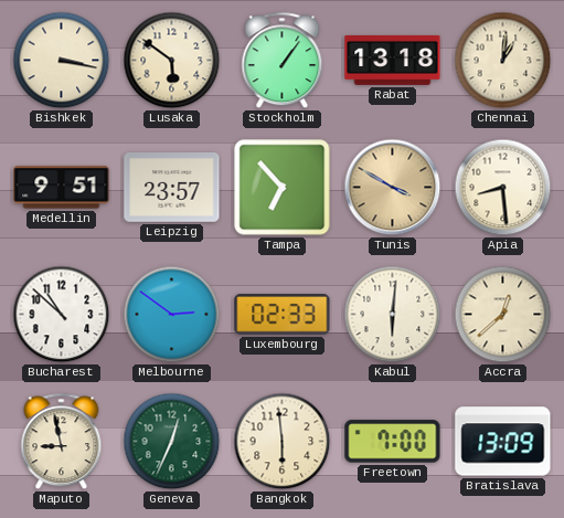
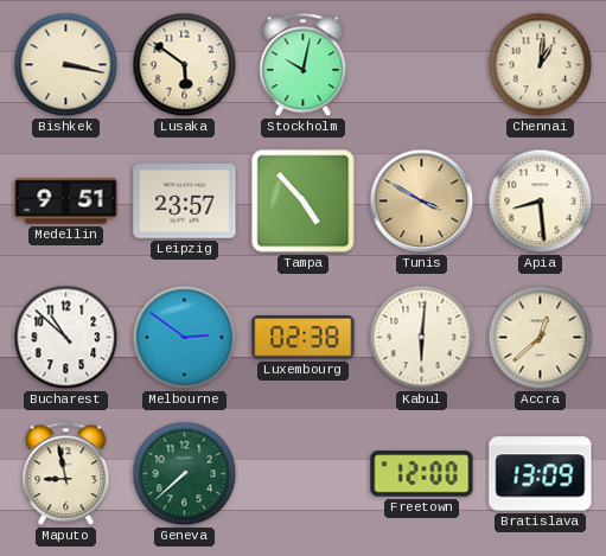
Stockholm: 1:06 -> 10:02 (304, 65)
Rabat: 13:18 -> none (393, 60)
Tampa: 6:53 -> 4:53 (304, 202)
Luxembourg: 02:33 -> 02:38 (304, 338)
Geneva: 12:34 -> 7:38 (185, 474)
Bangkok: 5:59 -> none (283, 442)
Freetown: 7:00 -> 12:00 (422, 474)
